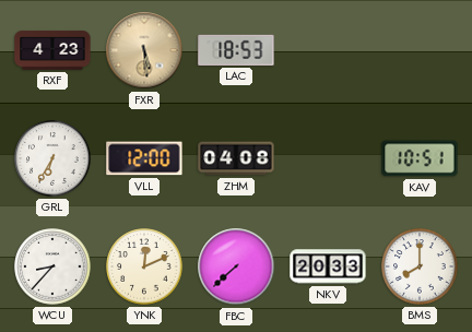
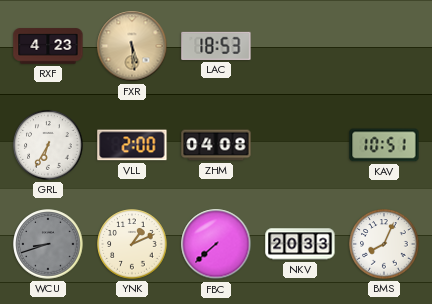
VLL: 12:00 -> 2:00 (132, 145)
WCU: 8:37 -> 8:42 (48, 244)
WCU dial: white -> grey (48, 244)
YNK: 12:11 -> 1:11 (132, 244)
BMS: 8:00 -> 8:04 (384, 244)
